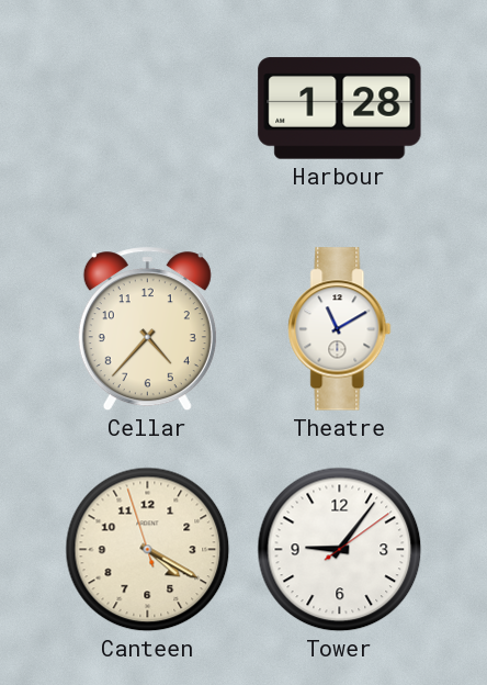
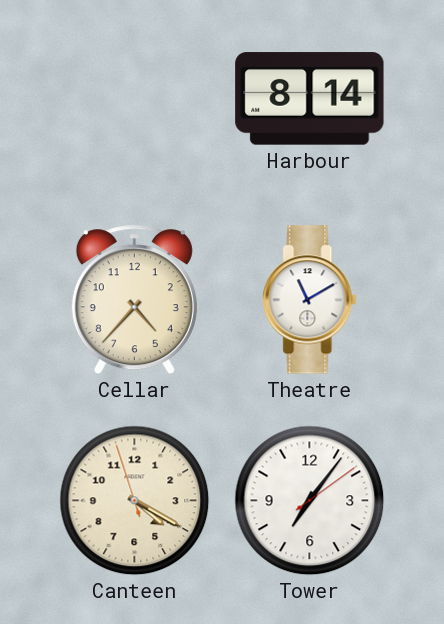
Harbour: 1:28 -> 8:14 (310, 99)
Tower: 9:06 -> 7:06 (310, 501)
